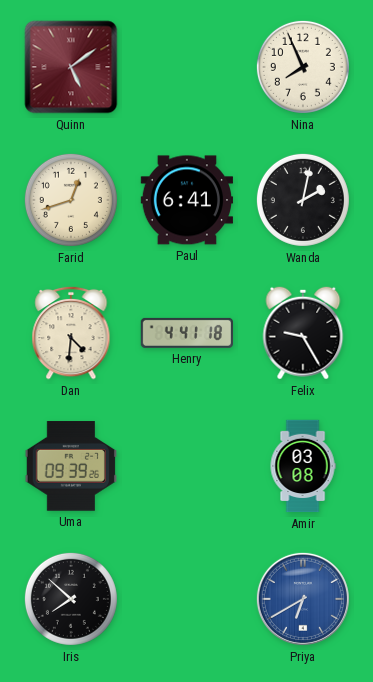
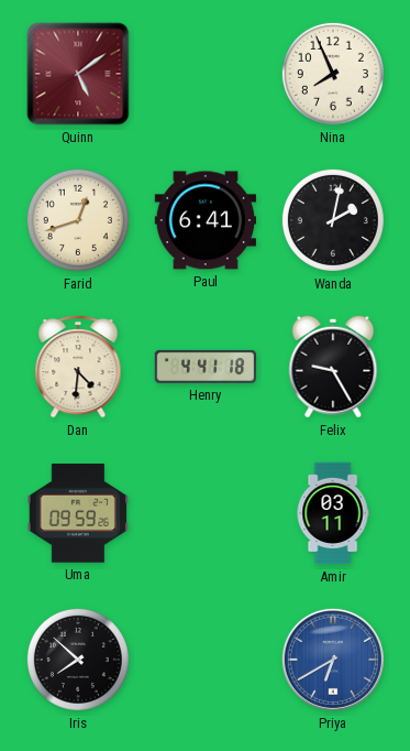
Uma: 09:39 -> 09:59 (77, 513)
Amir: 03:08 -> 03:11 (333, 513)
